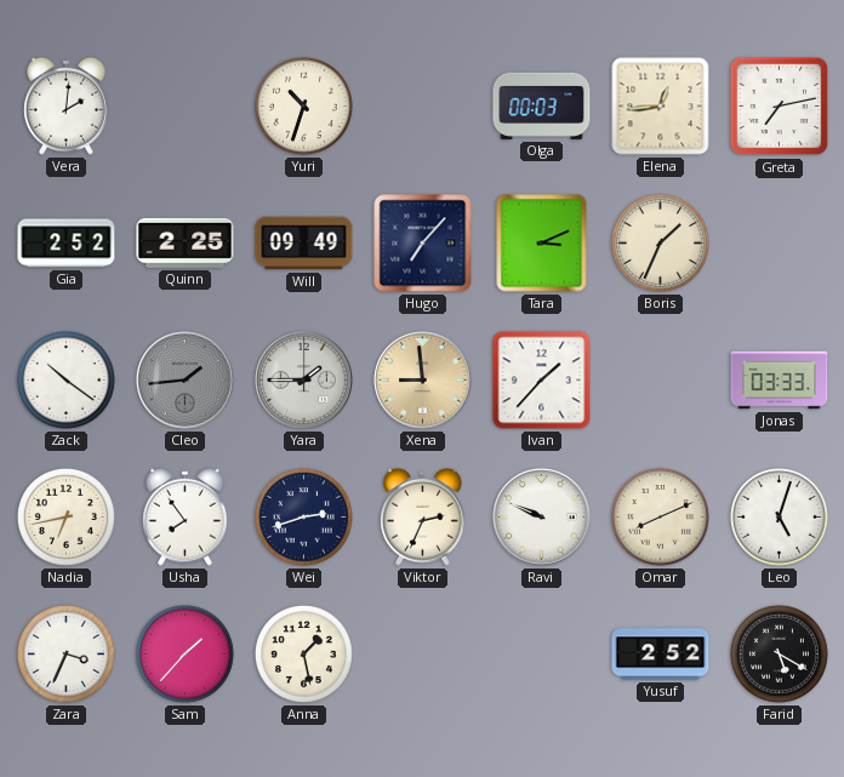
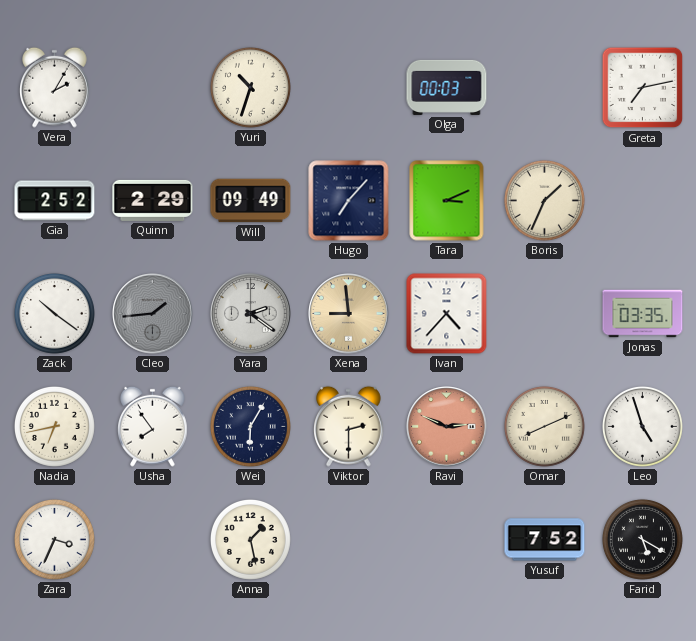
Vera: 2:01 -> 2:05 (55, 87)
Elena: 12:44 -> none (661, 107)
Quinn: 2:25 -> 2:29 (153, 200)
Yara: 1:45 -> 2:21 (251, 314)
Ivan: 1:37 -> 4:37 (447, 314)
Jonas: 03:33 -> 03:35 (643, 314)
Wei: 2:42 -> 6:05 (250, 426)
Viktor: 2:34 -> 2:30 (349, 426)
Ravi: 9:49 -> 2:49 (447, 427)
Ravi dial: white -> salmon (447, 427)
Leo: 5:03 -> 4:57 (642, 426)
Sam: 1:37 -> none (184, 653)
Yusuf: 2:52 -> 7:52 (545, 540)
